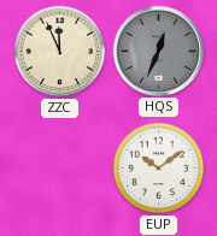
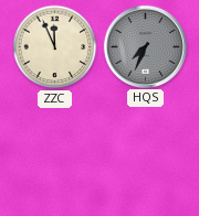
HQS: 12:34 -> 7:34 (145, 46)
EUP: 10:09 -> none (159, 169)
